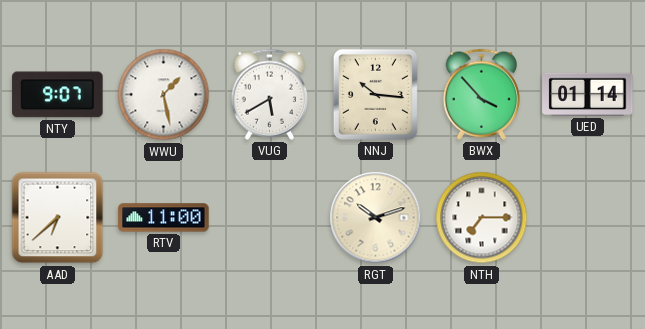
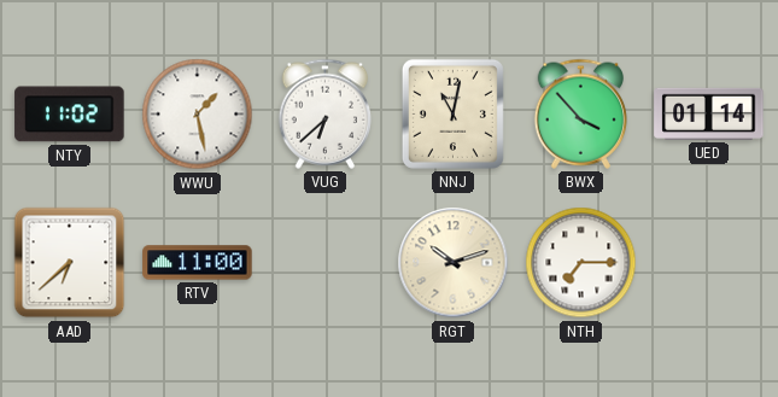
NTY: 9:07 -> 11:02 (70, 115)
VUG: 5:40 -> 6:38 (324, 113)
NNJ: 10:16 -> 11:02 (452, 113)
